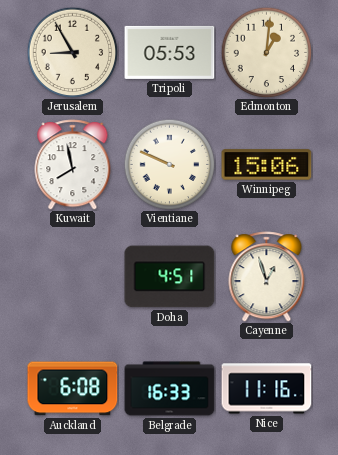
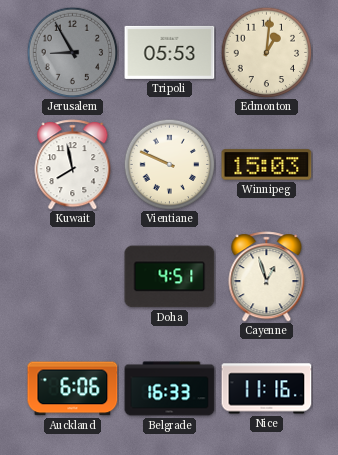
Jerusalem dial: cream -> grey (72, 52)
Winnipeg: 15:06 -> 15:03 (267, 165)
Auckland: 6:08 -> 6:06 (73, 389)
